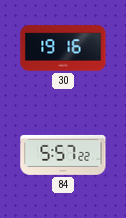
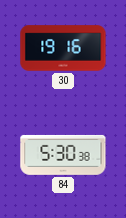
84: 5:57 -> 5:30 (63, 155)
